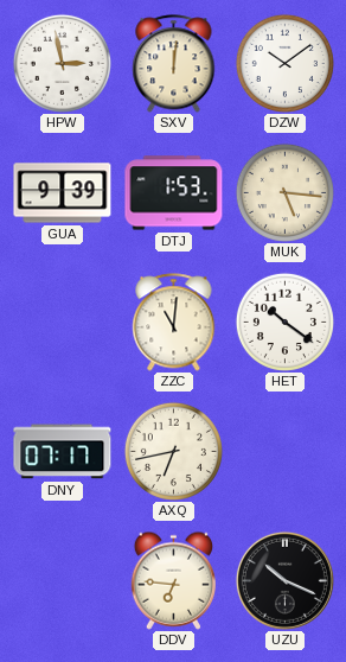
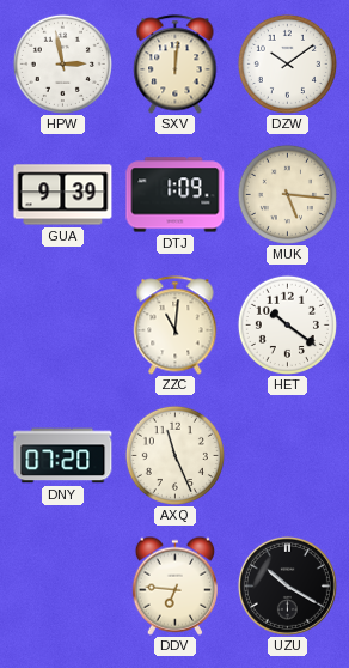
DTJ: 1:53 -> 1:09 (176, 195)
DNY: 07:17 -> 07:20 (63, 456)
AXQ: 6:43 -> 11:26 (174, 455)
UZU: 10:19 -> 10:20 (287, 585)
